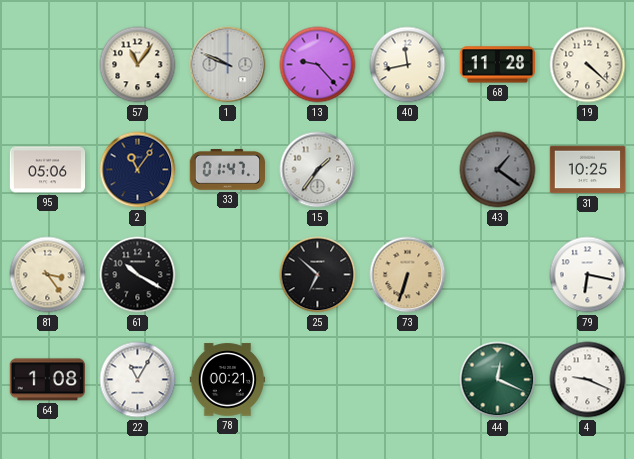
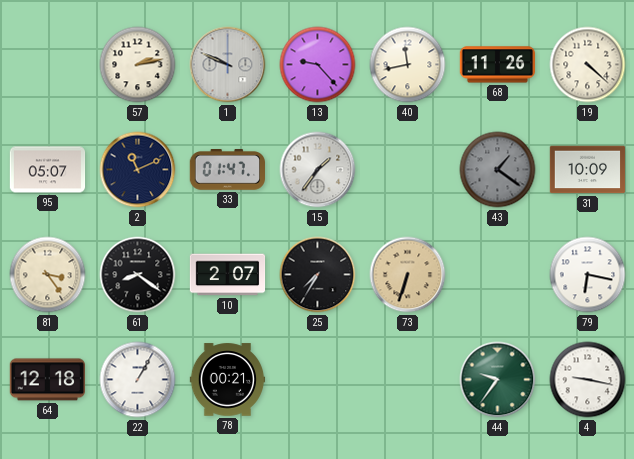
57: 11:06 -> 2:13 (138, 65)
68: 11:28 -> 11:26 (498, 65)
95: 05:06 -> 05:07 (48, 170)
2: 11:06 -> 11:11 (138, 170)
31: 10:25 -> 10:09 (588, 170)
61: 10:20 -> 8:21 (138, 275)
10: none -> 2:07 (228, 275)
25: 6:52 -> 7:35 (318, 275)
64: 1:08 -> 12:18 (47, 380)
22: 11:05 -> 1:05 (138, 380)
44: 12:19 -> 9:36 (498, 380)
4: 9:19 -> 9:17 (588, 380)
